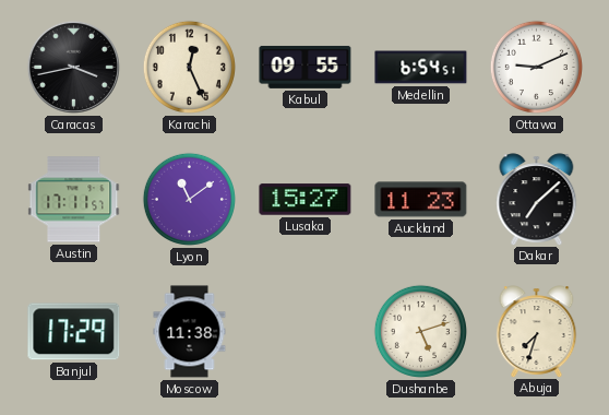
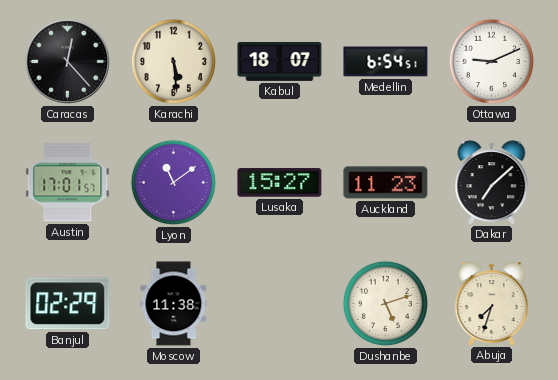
Caracas: 3:43 -> 12:23 (67, 61)
Karachi: 12:26 -> 5:29 (173, 61)
Kabul: 09:55 -> 18:07 (280, 61)
Austin: 17:11 -> 17:01 (68, 183)
Banjul: 17:29 -> 02:29 (68, 304)
